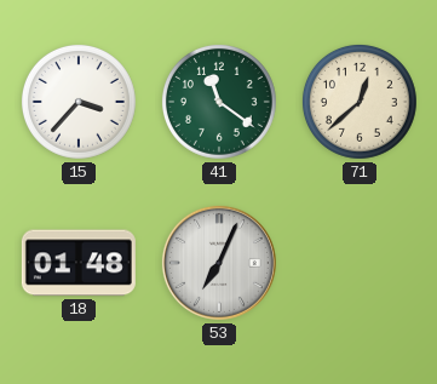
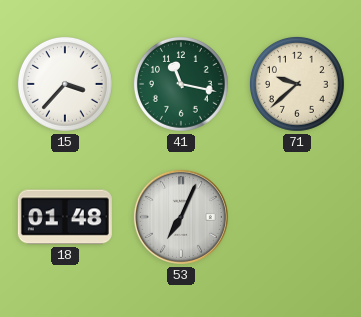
41: 11:21 -> 11:17 (181, 84)
71: 12:38 -> 9:38 (297, 84)
